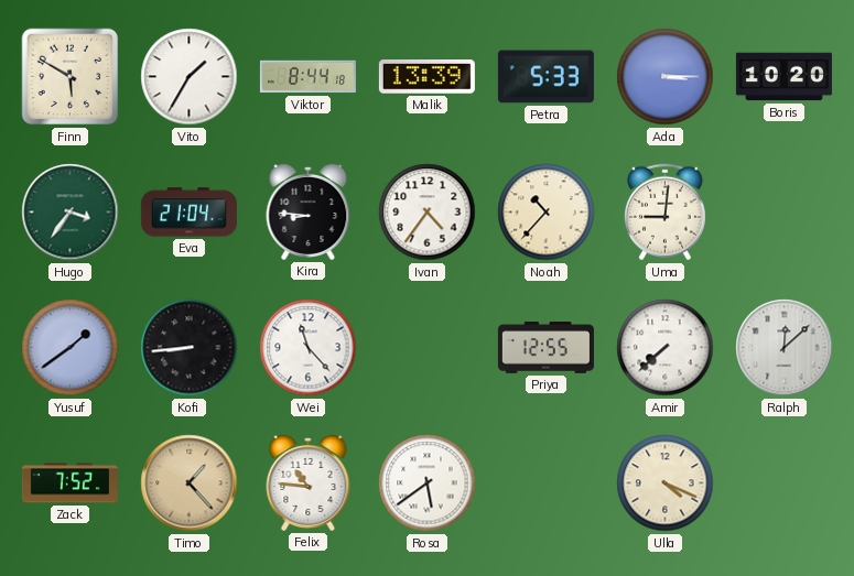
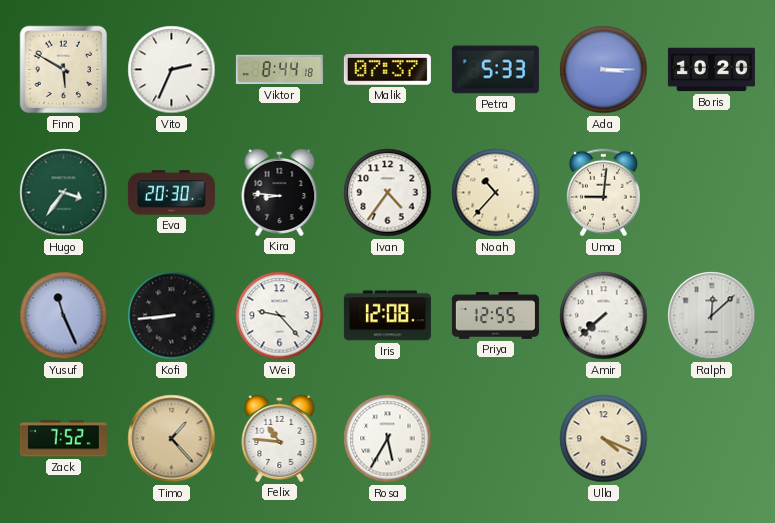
Vito: 1:35 -> 2:34 (172, 70)
Malik: 13:39 -> 07:37 (387, 70)
Eva: 21:04 -> 20:30 (171, 193)
Yusuf: 1:39 -> 11:26 (64, 316)
Wei: 11:23 -> 9:23 (280, 316)
Iris: none -> 12:08 (387, 316)
Rosa: 5:39 -> 5:35 (388, 439)
